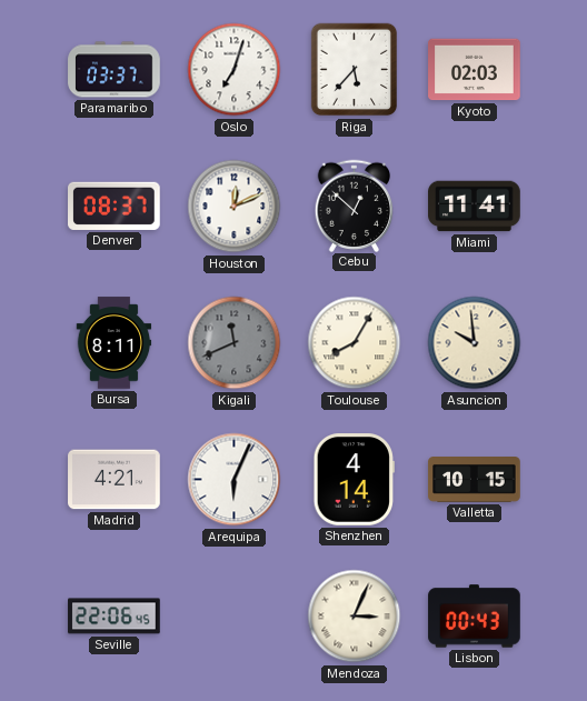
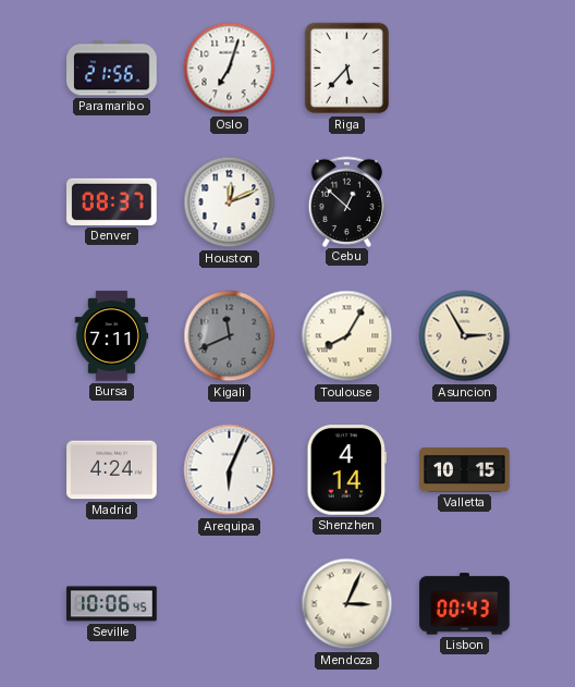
Paramaribo: 03:37 -> 21:56 (112, 69)
Kyoto: 02:03 -> none (475, 70)
Miami: 11:41 -> none (475, 207)
Bursa: 8:11 -> 7:11 (112, 336)
Asuncion: 9:59 -> 2:55 (465, 336)
Madrid: 4:21 -> 4:24 (112, 470)
Seville: 22:06 -> 10:06 (112, 604)
